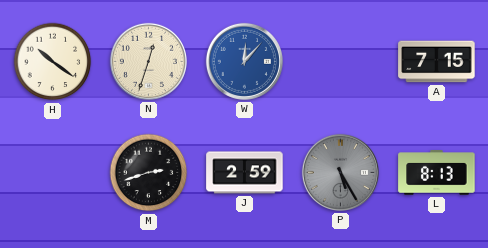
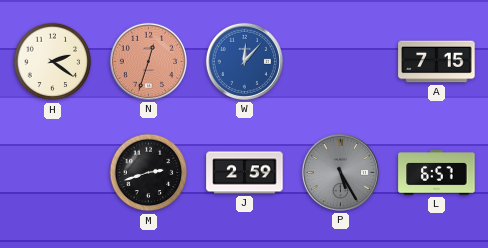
H: 10:21 -> 2:21 (53, 62)
N dial: cream -> salmon (148, 61)
L: 8:13 -> 6:57 (437, 173)
